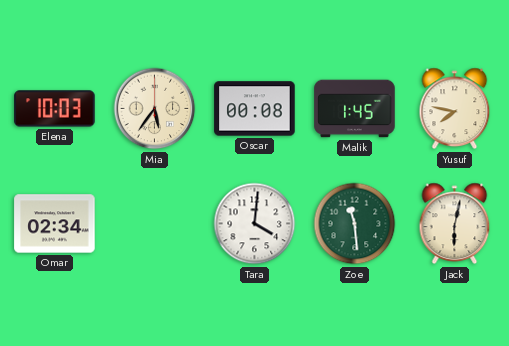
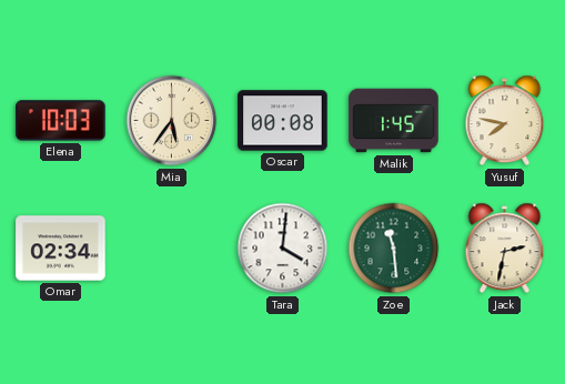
Jack: 6:02 -> 2:32 (505, 249)
